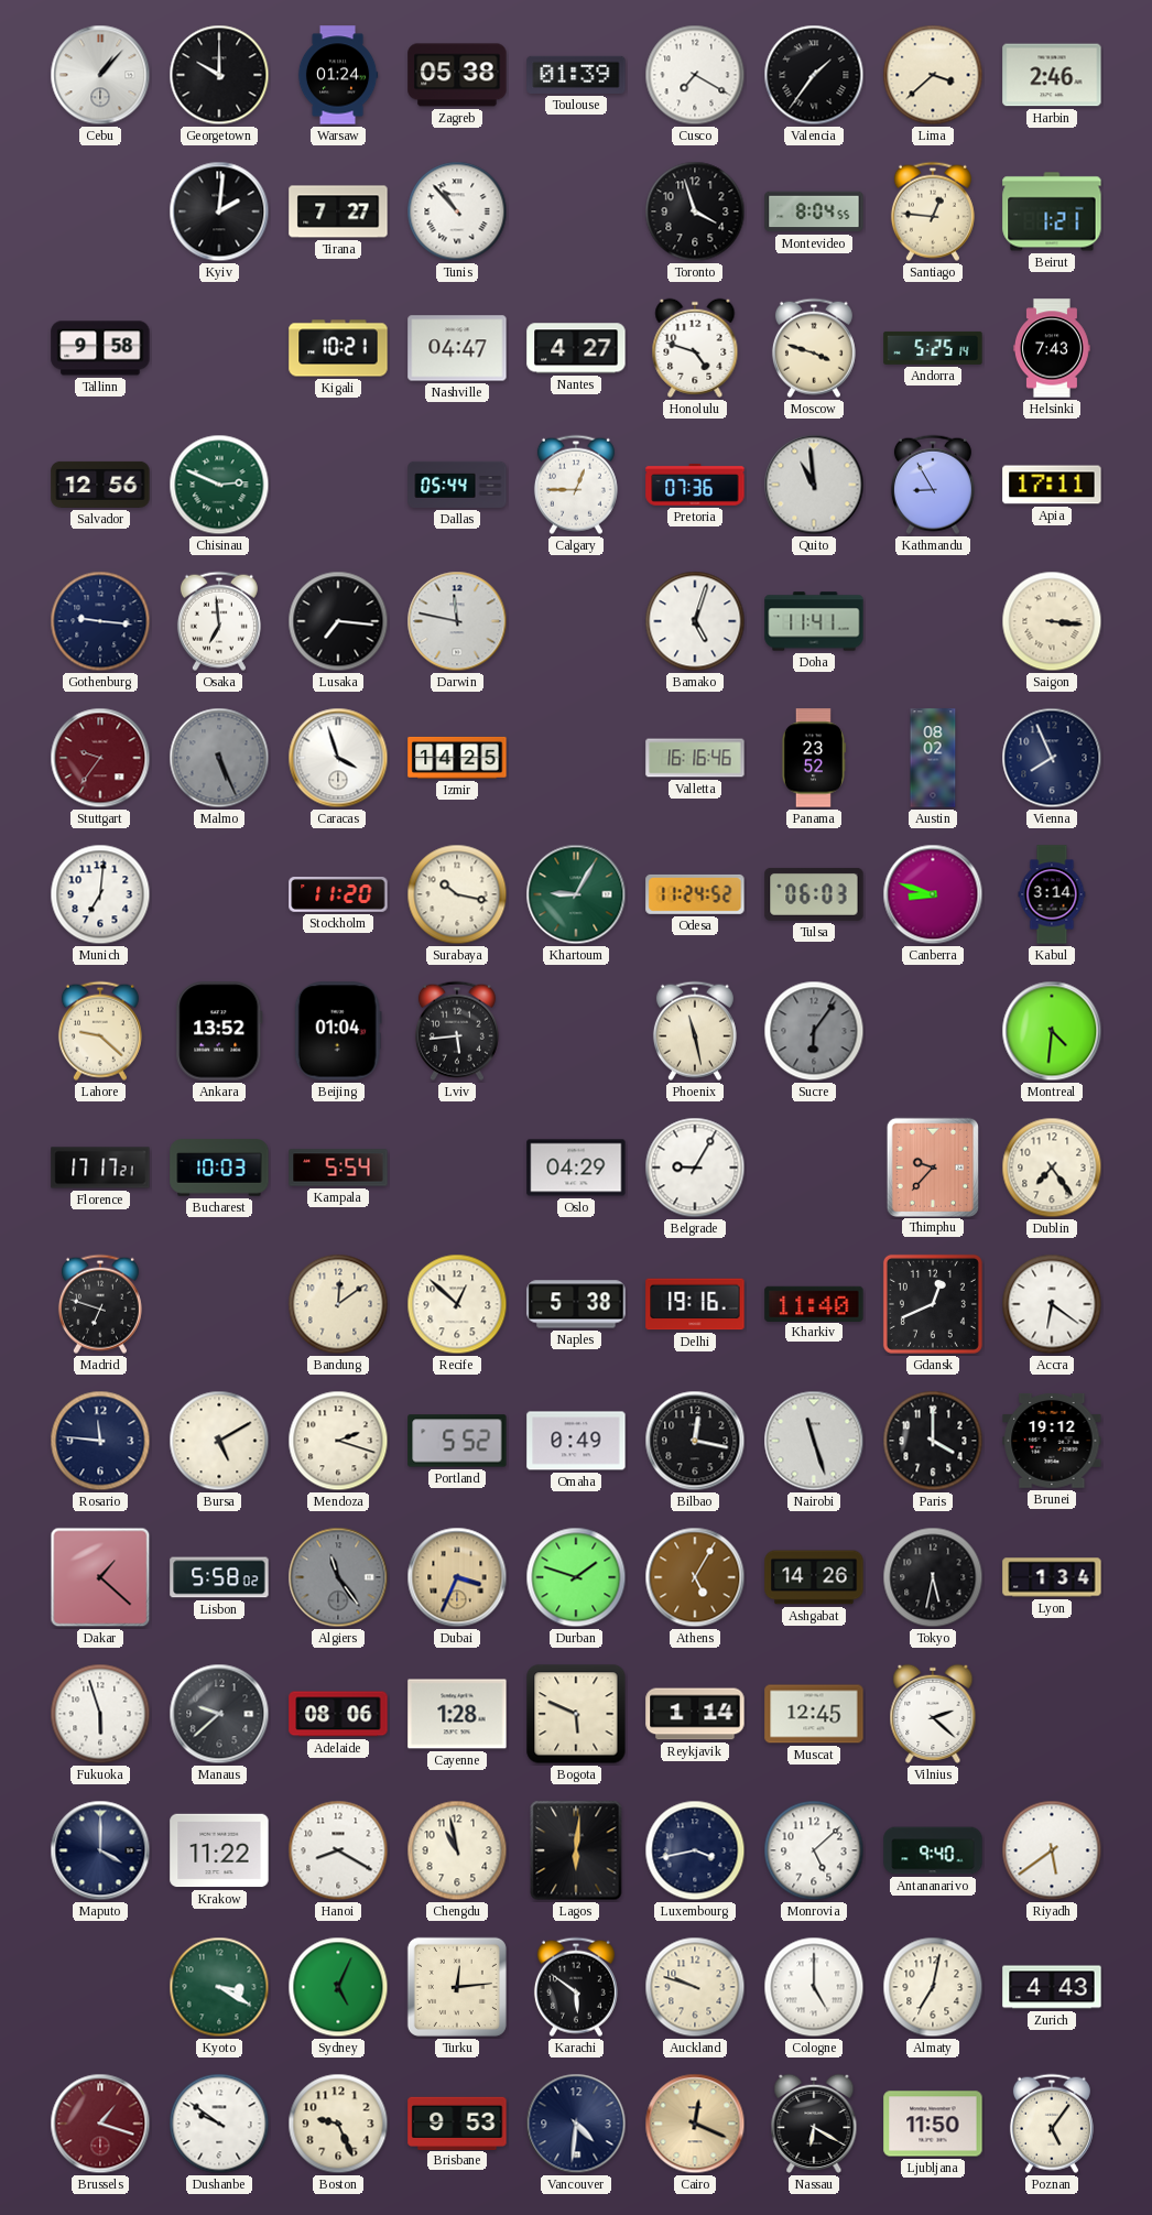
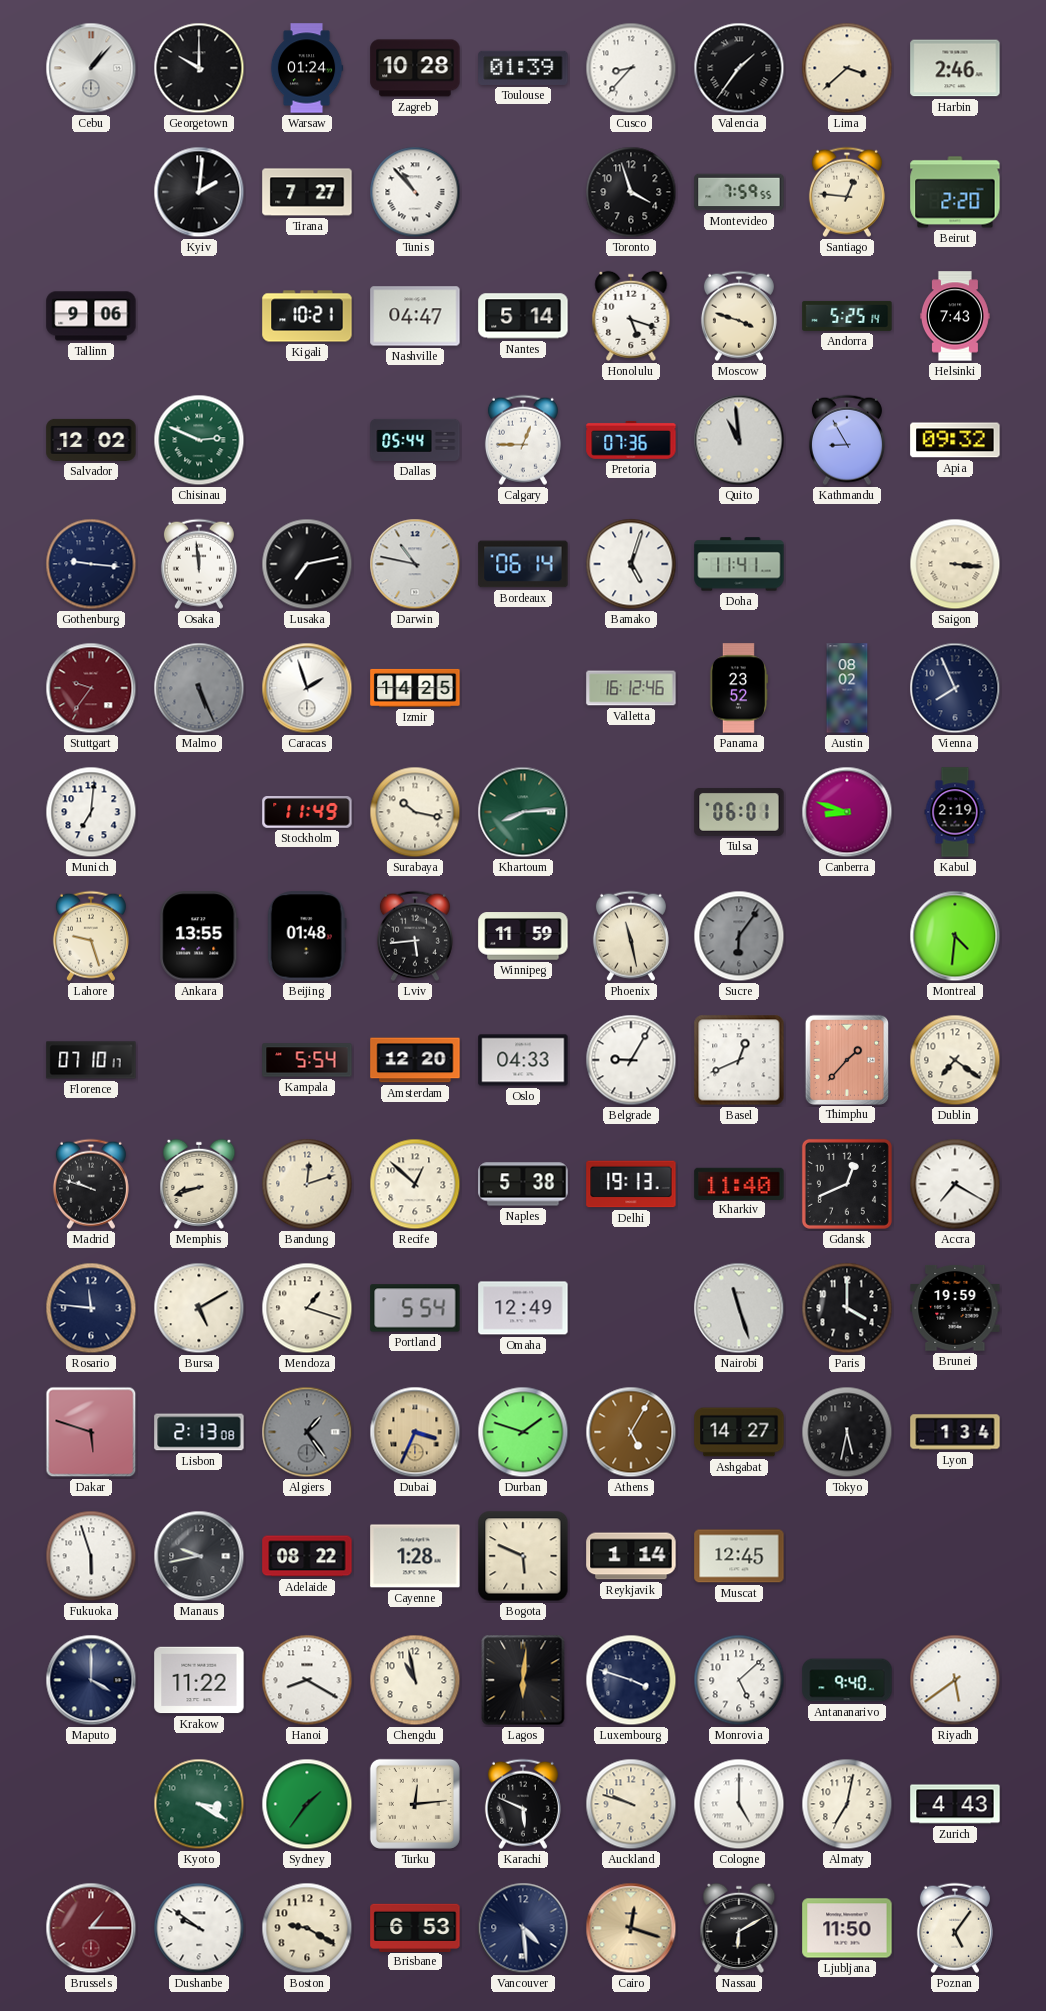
Zagreb: 05:38 -> 10:28 (415, 68)
Cusco: 7:20 -> 8:37 (631, 68)
Montevideo: 8:04 -> 7:59 (739, 192)
Beirut: 1:21 -> 2:20 (955, 192)
Tallinn: 9:58 -> 9:06 (91, 316)
Nantes: 4:27 -> 5:14 (523, 316)
Honolulu: 4:48 -> 5:18 (631, 316)
Salvador: 12:56 -> 12:02 (91, 440)
Apia: 17:11 -> 09:32 (955, 440)
Osaka: 6:59 -> 11:59 (199, 564)
Lusaka: 7:16 -> 7:13 (307, 564)
Darwin: 11:47 -> 10:47 (415, 564)
Bordeaux: none -> 06:14 (523, 564)
Caracas: 3:57 -> 1:57 (307, 688)
Valletta: 16:16 -> 16:12 (631, 688)
Stockholm: 11:20 -> 11:49 (307, 813)
Khartoum: 9:05 -> 8:14 (523, 812)
Odesa: 11:24 -> none (695, 894)
Tulsa: 06:03 -> 06:01 (739, 812)
Kabul: 3:14 -> 2:19 (955, 812)
Lahore: 9:22 -> 9:27 (91, 936)
Ankara: 13:52 -> 13:55 (199, 936)
Beijing: 01:04 -> 01:48 (307, 936)
Winnipeg: none -> 11:59 (523, 936)
Florence: 17:17 -> 07:10 (91, 1060)
Bucharest: 10:03 -> none (219, 1168)
Amsterdam: none -> 12:20 (415, 1060)
Oslo: 04:29 -> 04:33 (523, 1060)
Basel: none -> 12:41 (739, 1060)
Thimphu: 9:37 -> 1:37 (846, 1059)
Dublin: 7:24 -> 7:21 (955, 1060)
Madrid: 6:48 -> 9:48 (91, 1184)
Memphis: none -> 8:42 (199, 1184)
Bandung: 12:09 -> 12:12 (307, 1184)
Delhi: 19:16 -> 19:13 (631, 1184)
Accra: 6:21 -> 7:20 (955, 1184)
Mendoza: 2:18 -> 1:18 (307, 1308)
Portland: 5:52 -> 5:54 (415, 1308)
Omaha: 0:49 -> 12:49 (523, 1308)
Bilbao: 12:17 -> none (695, 1441)
Brunei: 19:12 -> 19:59 (955, 1308)
Dakar: 1:22 -> 5:48 (91, 1432)
Lisbon: 5:58 -> 2:13 (199, 1432)
Algiers: 11:24 -> 1:24 (307, 1432)
Ashgabat: 14:26 -> 14:27 (739, 1432)
Manaus: 9:38 -> 9:43 (199, 1556)
Adelaide: 08:06 -> 08:22 (307, 1556)
Vilnius: 2:22 -> none (933, 1714)
Luxembourg: 3:43 -> 3:48 (631, 1680)
Sydney: 5:04 -> 1:36 (307, 1804)
Karachi: 5:51 -> 5:49 (523, 1804)
Brussels: 1:18 -> 1:15 (91, 1928)
Boston: 9:26 -> 9:20 (307, 1928)
Brisbane: 9:53 -> 6:53 (415, 1927)
Vancouver: 4:31 -> 4:29 (523, 1928)
Cairo: 12:19 -> 12:18 (631, 1928)
Nassau: 6:20 -> 6:10 (739, 1928)
